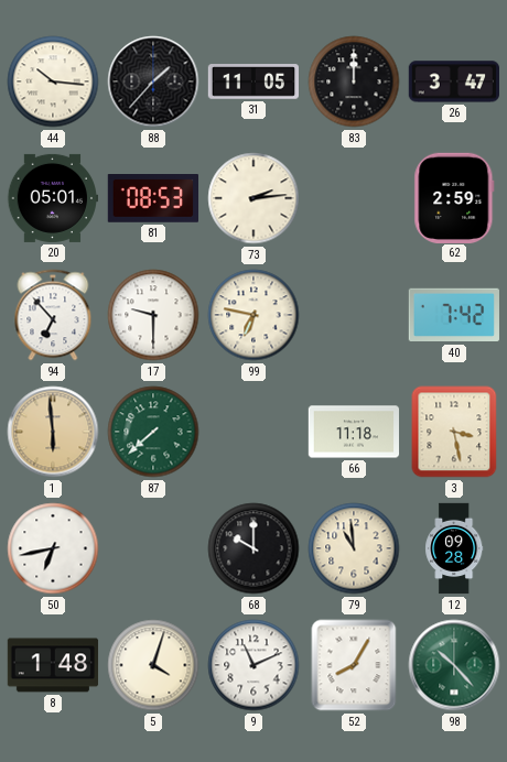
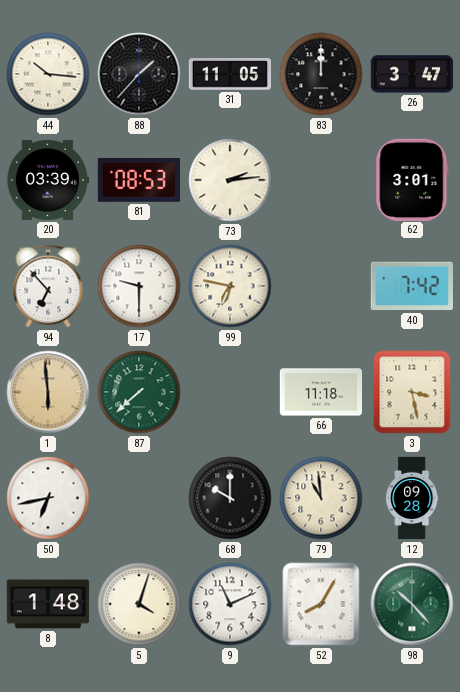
20: 05:01 -> 03:39 (47, 180)
62: 2:59 -> 3:01 (412, 179)
